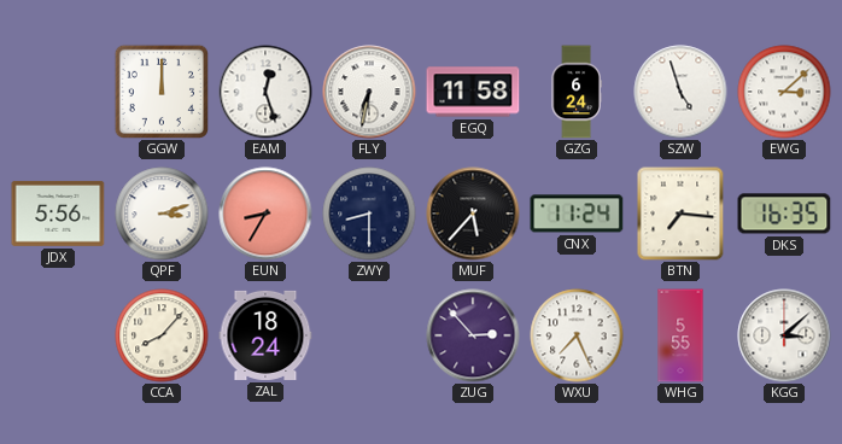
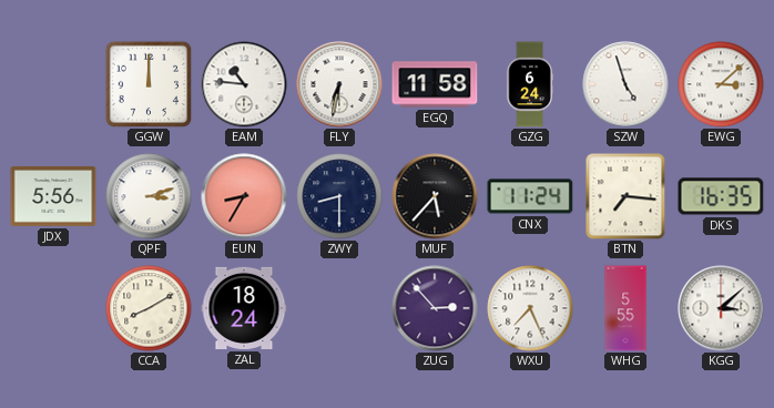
EAM: 12:27 -> 10:46 (244, 84)
CCA: 8:07 -> 8:10 (149, 308)
